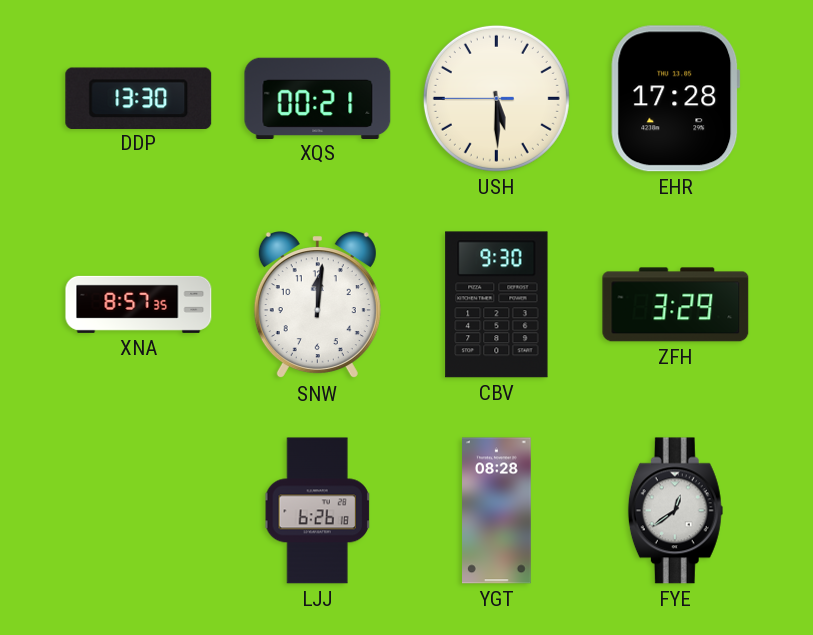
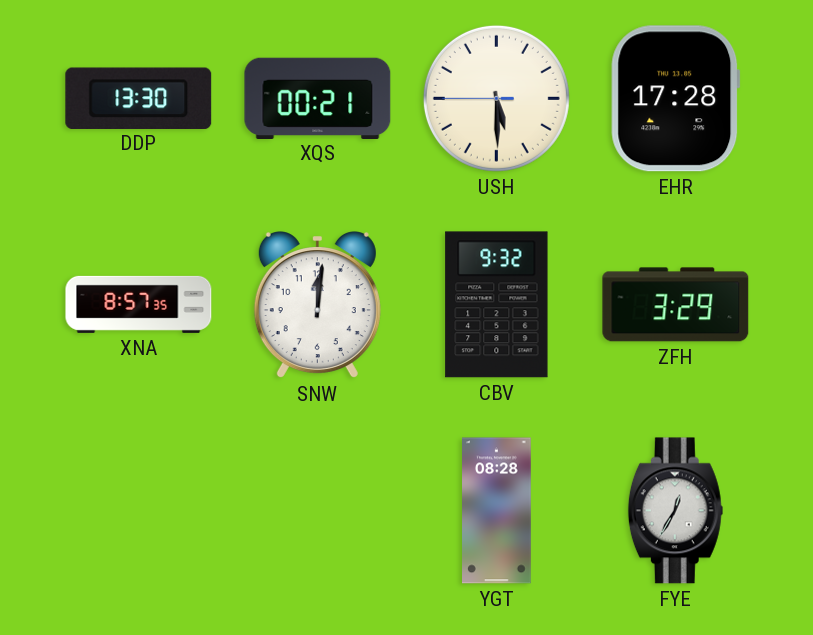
CBV: 9:30 -> 9:32 (497, 305)
LJJ: 6:26 -> none (318, 511)
FYE: 12:39 -> 12:35 (675, 511)
